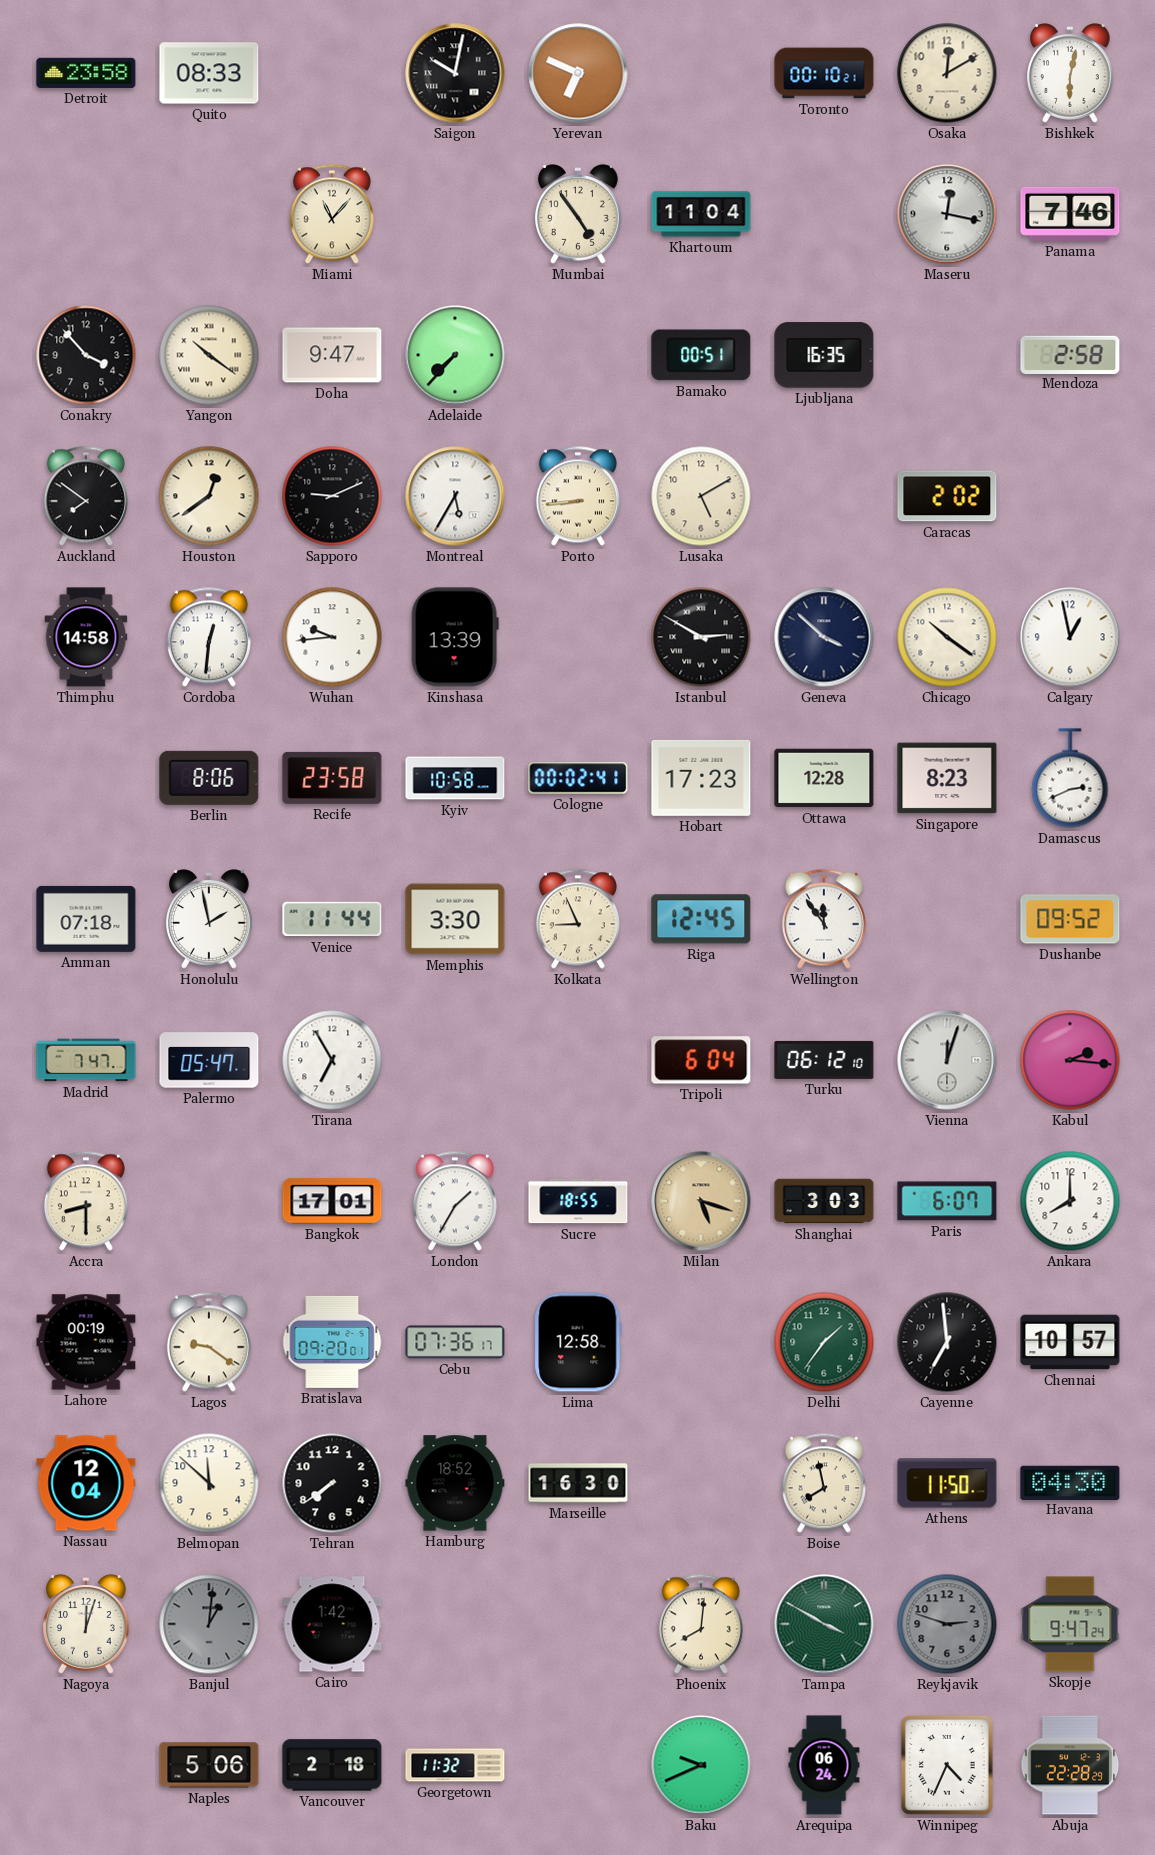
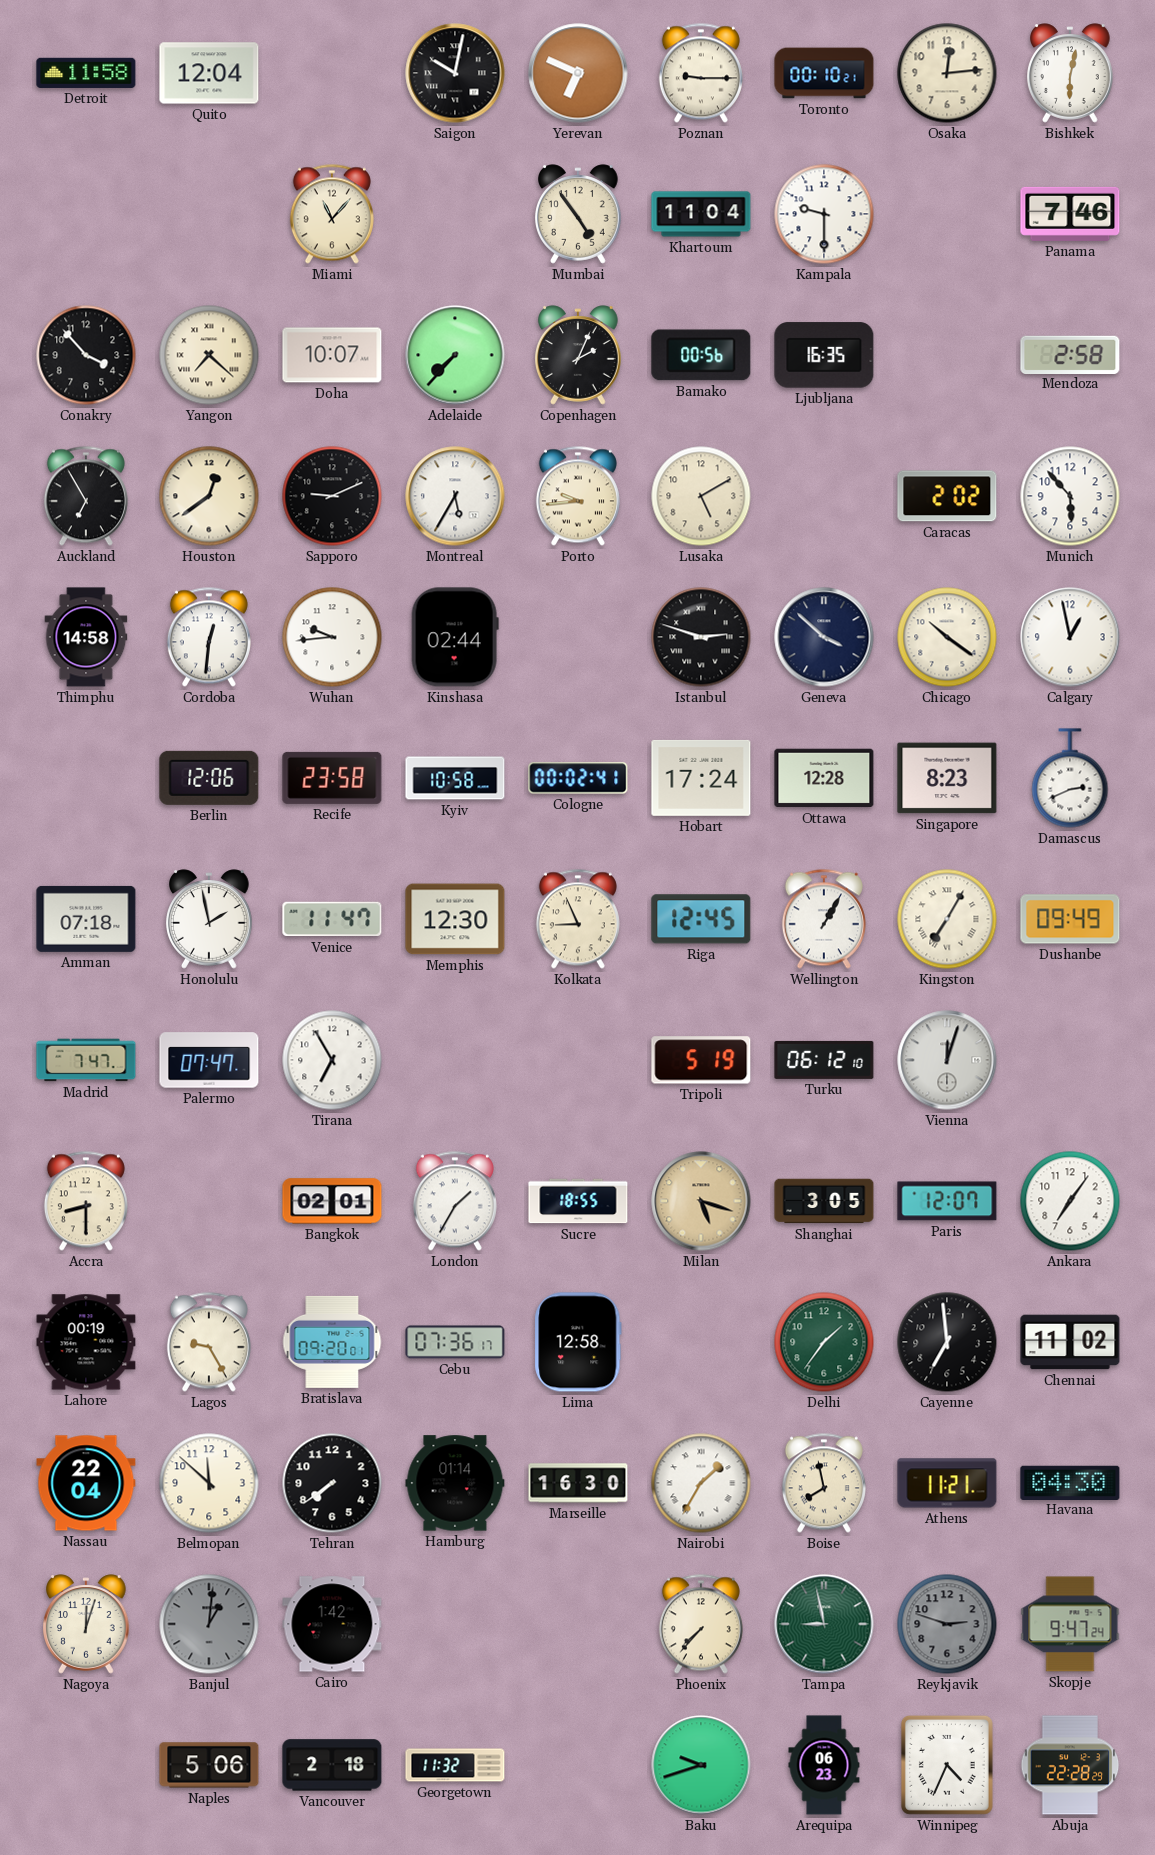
Detroit: 23:58 -> 11:58 (86, 73)
Quito: 08:33 -> 12:04 (209, 73)
Poznan: none -> 9:15 (701, 73)
Osaka: 12:10 -> 12:14 (947, 73)
Kampala: none -> 9:30 (824, 214)
Maseru: 12:17 -> none (947, 214)
Yangon: 10:21 -> 7:22 (209, 355)
Doha: 9:47 -> 10:07 (332, 355)
Copenhagen: none -> 2:04 (579, 355)
Bamako: 00:51 -> 00:56 (701, 355)
Auckland: 7:51 -> 6:55 (86, 496)
Porto: 8:44 -> 9:44 (578, 496)
Munich: none -> 5:53 (1070, 496)
Kinshasa: 13:39 -> 02:44 (455, 637)
Istanbul: 2:50 -> 2:48 (701, 637)
Berlin: 8:06 -> 12:06 (209, 778)
Hobart: 17:23 -> 17:24 (701, 778)
Venice: 11:44 -> 11:47 (332, 919)
Memphis: 3:30 -> 12:30 (455, 919)
Wellington: 11:54 -> 1:05 (824, 919)
Kingston: none -> 7:05 (947, 919)
Dushanbe: 09:52 -> 09:49 (1070, 919)
Palermo: 05:47 -> 07:47 (209, 1060)
Tripoli: 6:04 -> 5:19 (701, 1060)
Kabul: 2:16 -> none (1070, 1060)
Bangkok: 17:01 -> 02:01 (332, 1201)
Shanghai: 3:03 -> 3:05 (824, 1201)
Paris: 6:07 -> 12:07 (947, 1201)
Ankara: 8:00 -> 7:06 (1070, 1201)
Lagos: 9:21 -> 9:25 (209, 1342)
Chennai: 10:57 -> 11:02 (1070, 1342)
Nassau: 12:04 -> 22:04 (86, 1483)
Hamburg: 18:52 -> 01:14 (455, 1483)
Nairobi: none -> 1:35 (701, 1483)
Athens: 11:50 -> 11:21 (947, 1483)
Phoenix: 8:01 -> 7:37 (701, 1624)
Tampa: 3:50 -> 8:58 (824, 1624)
Baku: 9:41 -> 9:42 (701, 1765)
Arequipa: 06:24 -> 06:23 (824, 1765)
